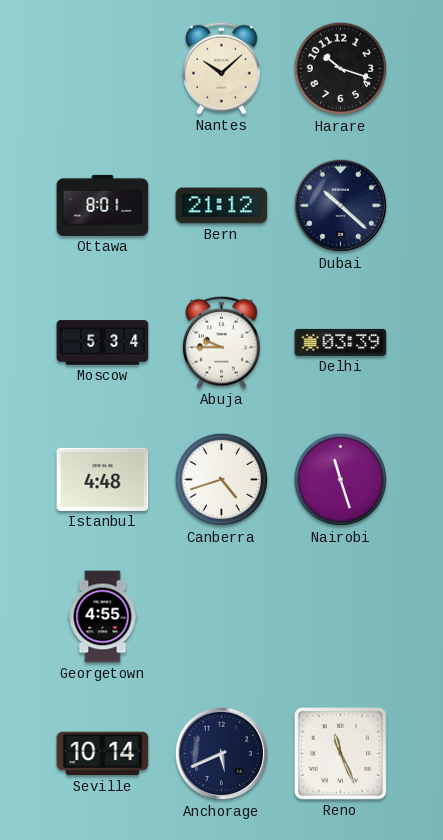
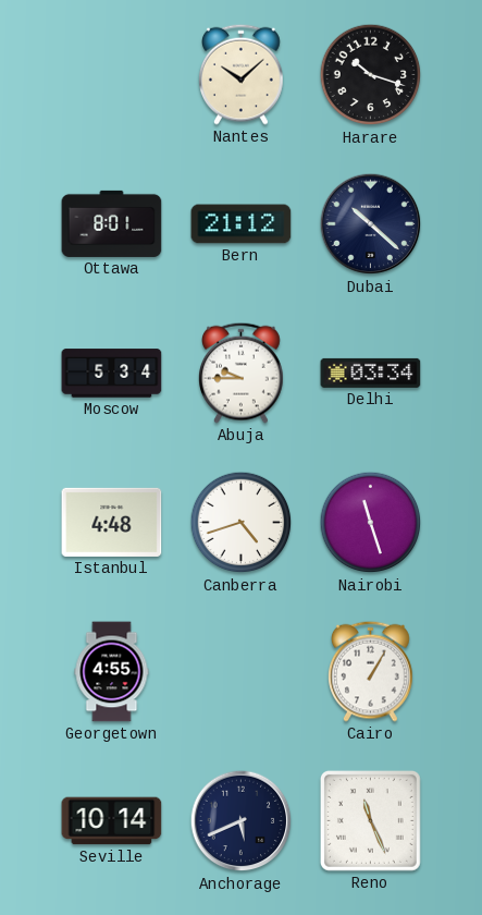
Delhi: 03:39 -> 03:34 (371, 373)
Cairo: none -> 1:05 (371, 671)
